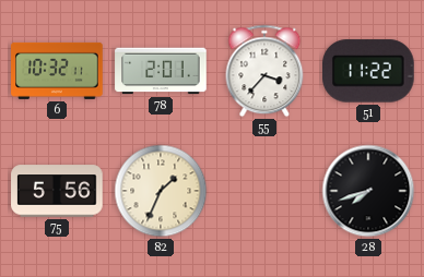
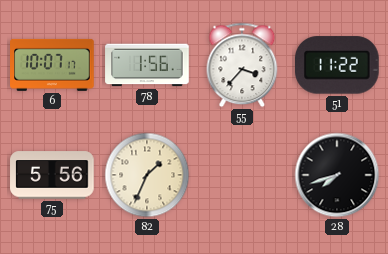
6: 10:32 -> 10:07 (52, 65)
78: 2:01 -> 1:56 (147, 65)
